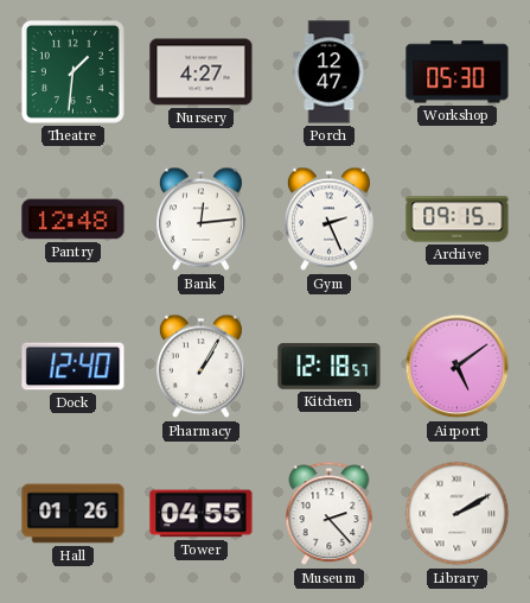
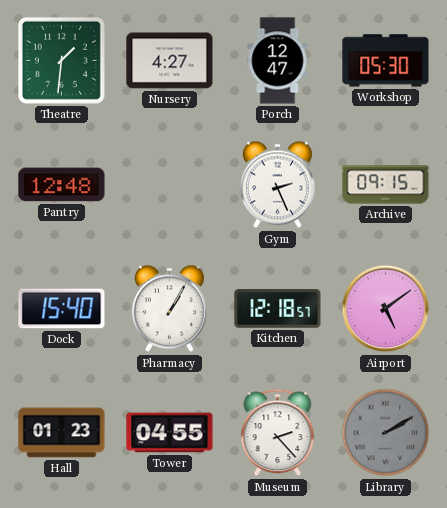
Bank: 12:14 -> none (200, 220)
Dock: 12:40 -> 15:40 (62, 309)
Hall: 01:26 -> 01:23 (62, 433)
Library dial: white -> grey (386, 433)
